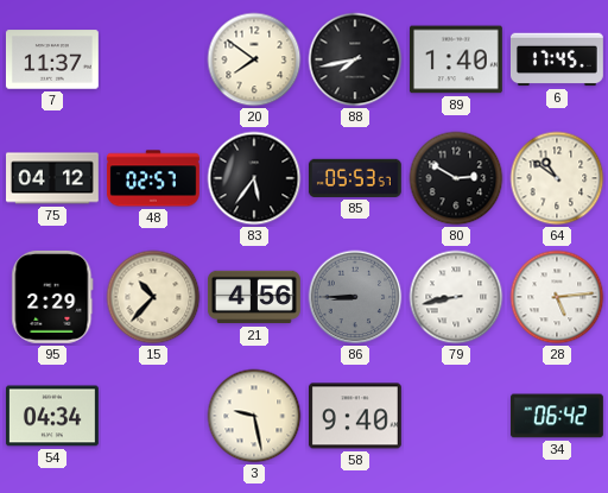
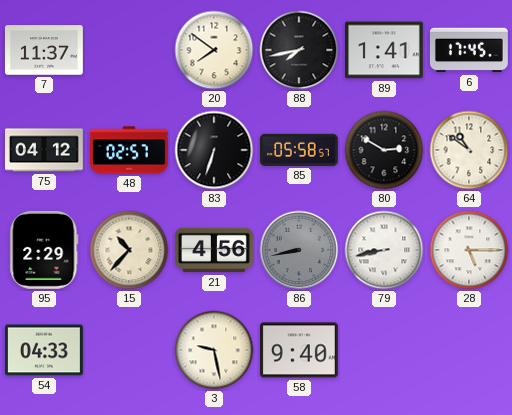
89: 1:40 -> 1:41 (384, 50)
83: 5:36 -> 6:33 (214, 150)
85: 05:53 -> 05:58 (299, 150)
86: 8:45 -> 8:43 (299, 250)
28: 5:14 -> 5:15 (469, 250)
54: 04:34 -> 04:33 (44, 350)
34: 06:42 -> none (557, 416)
